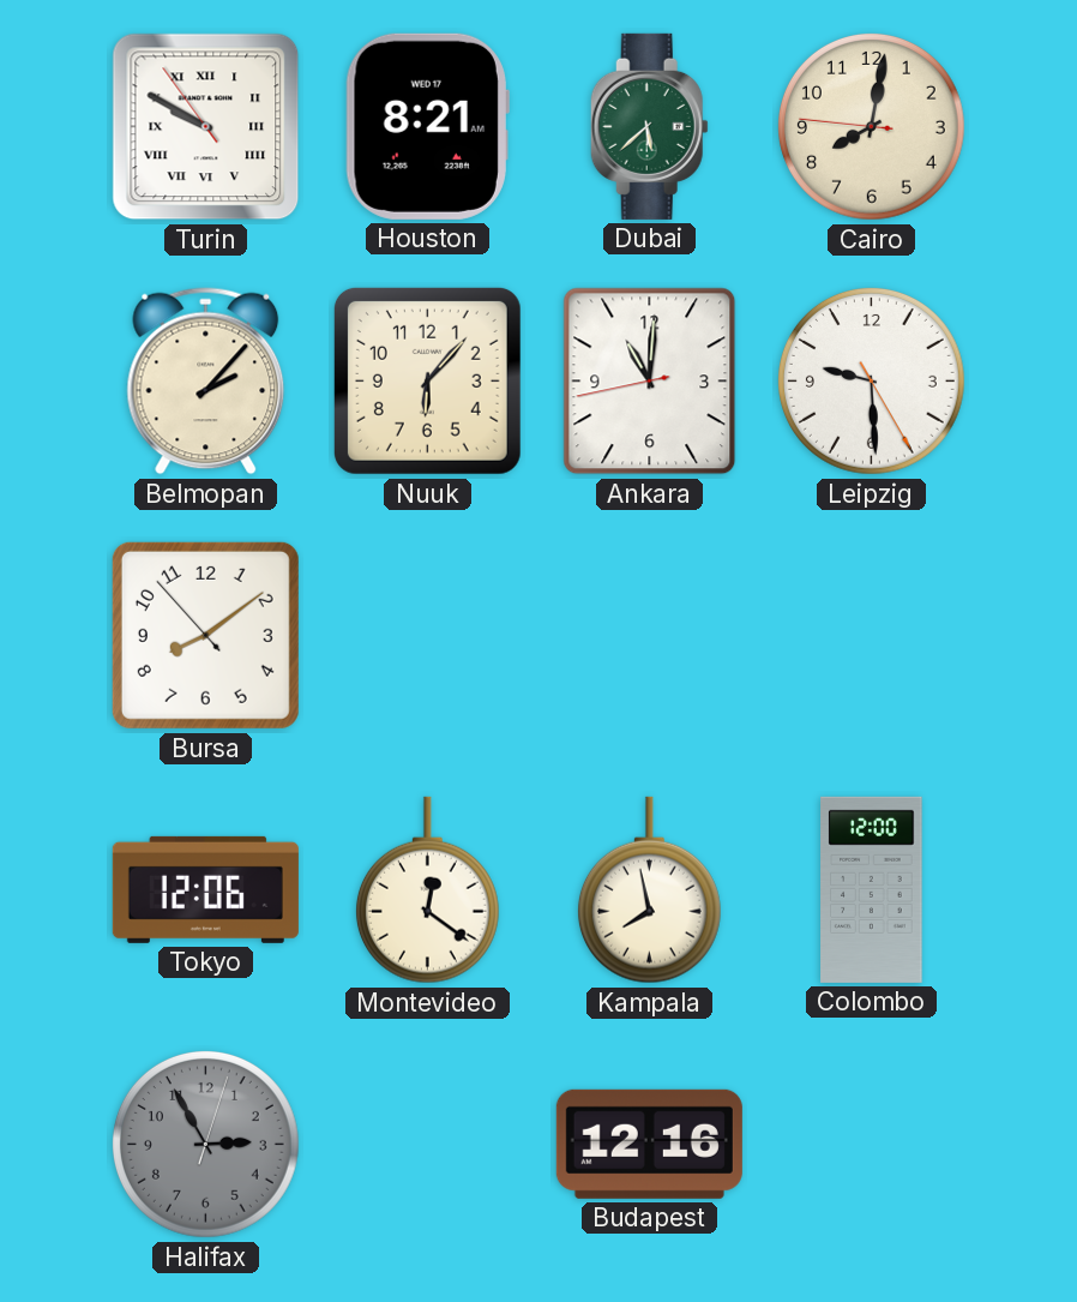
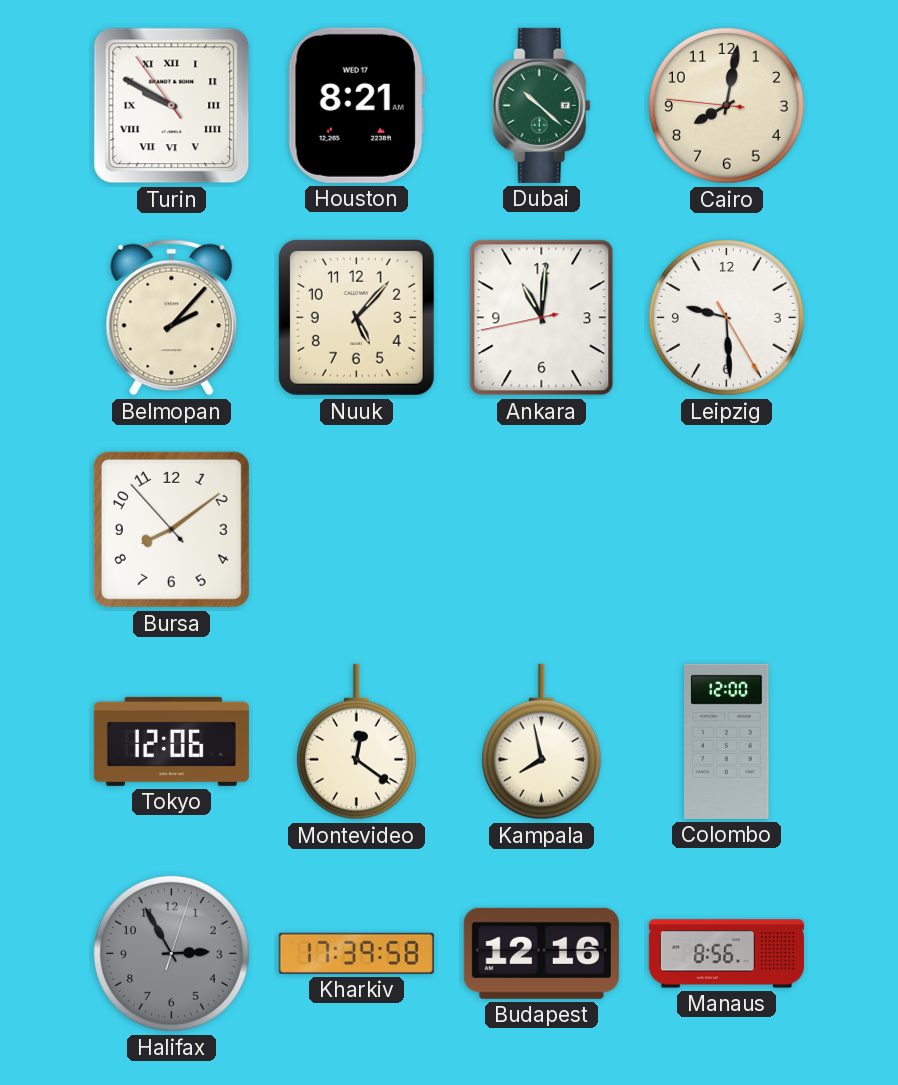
Dubai: 5:38 -> 10:22 (541, 105)
Nuuk: 6:07 -> 5:07 (356, 317)
Kharkiv: none -> 17:39 (356, 953)
Manaus: none -> 8:56 (726, 954)
